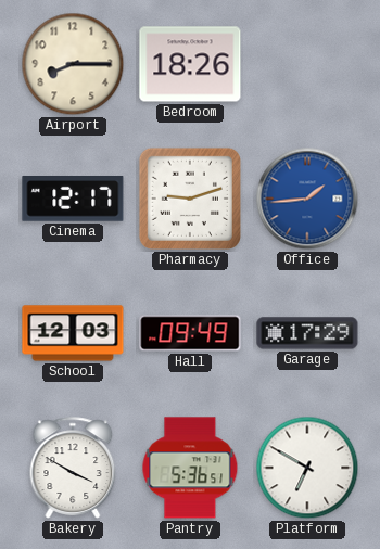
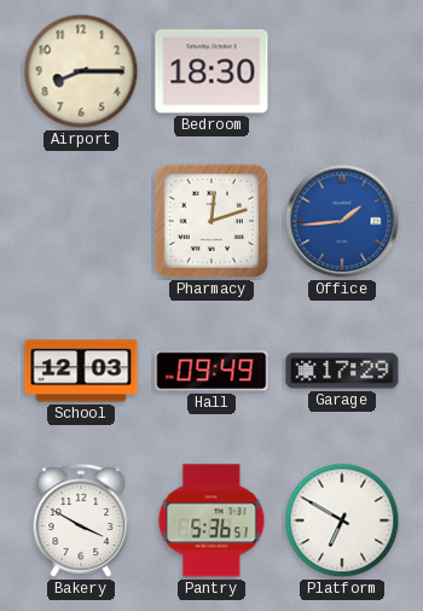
Bedroom: 18:26 -> 18:30 (211, 71)
Cinema: 12:17 -> none (73, 199)
Pharmacy: 9:12 -> 12:12 (211, 221)
